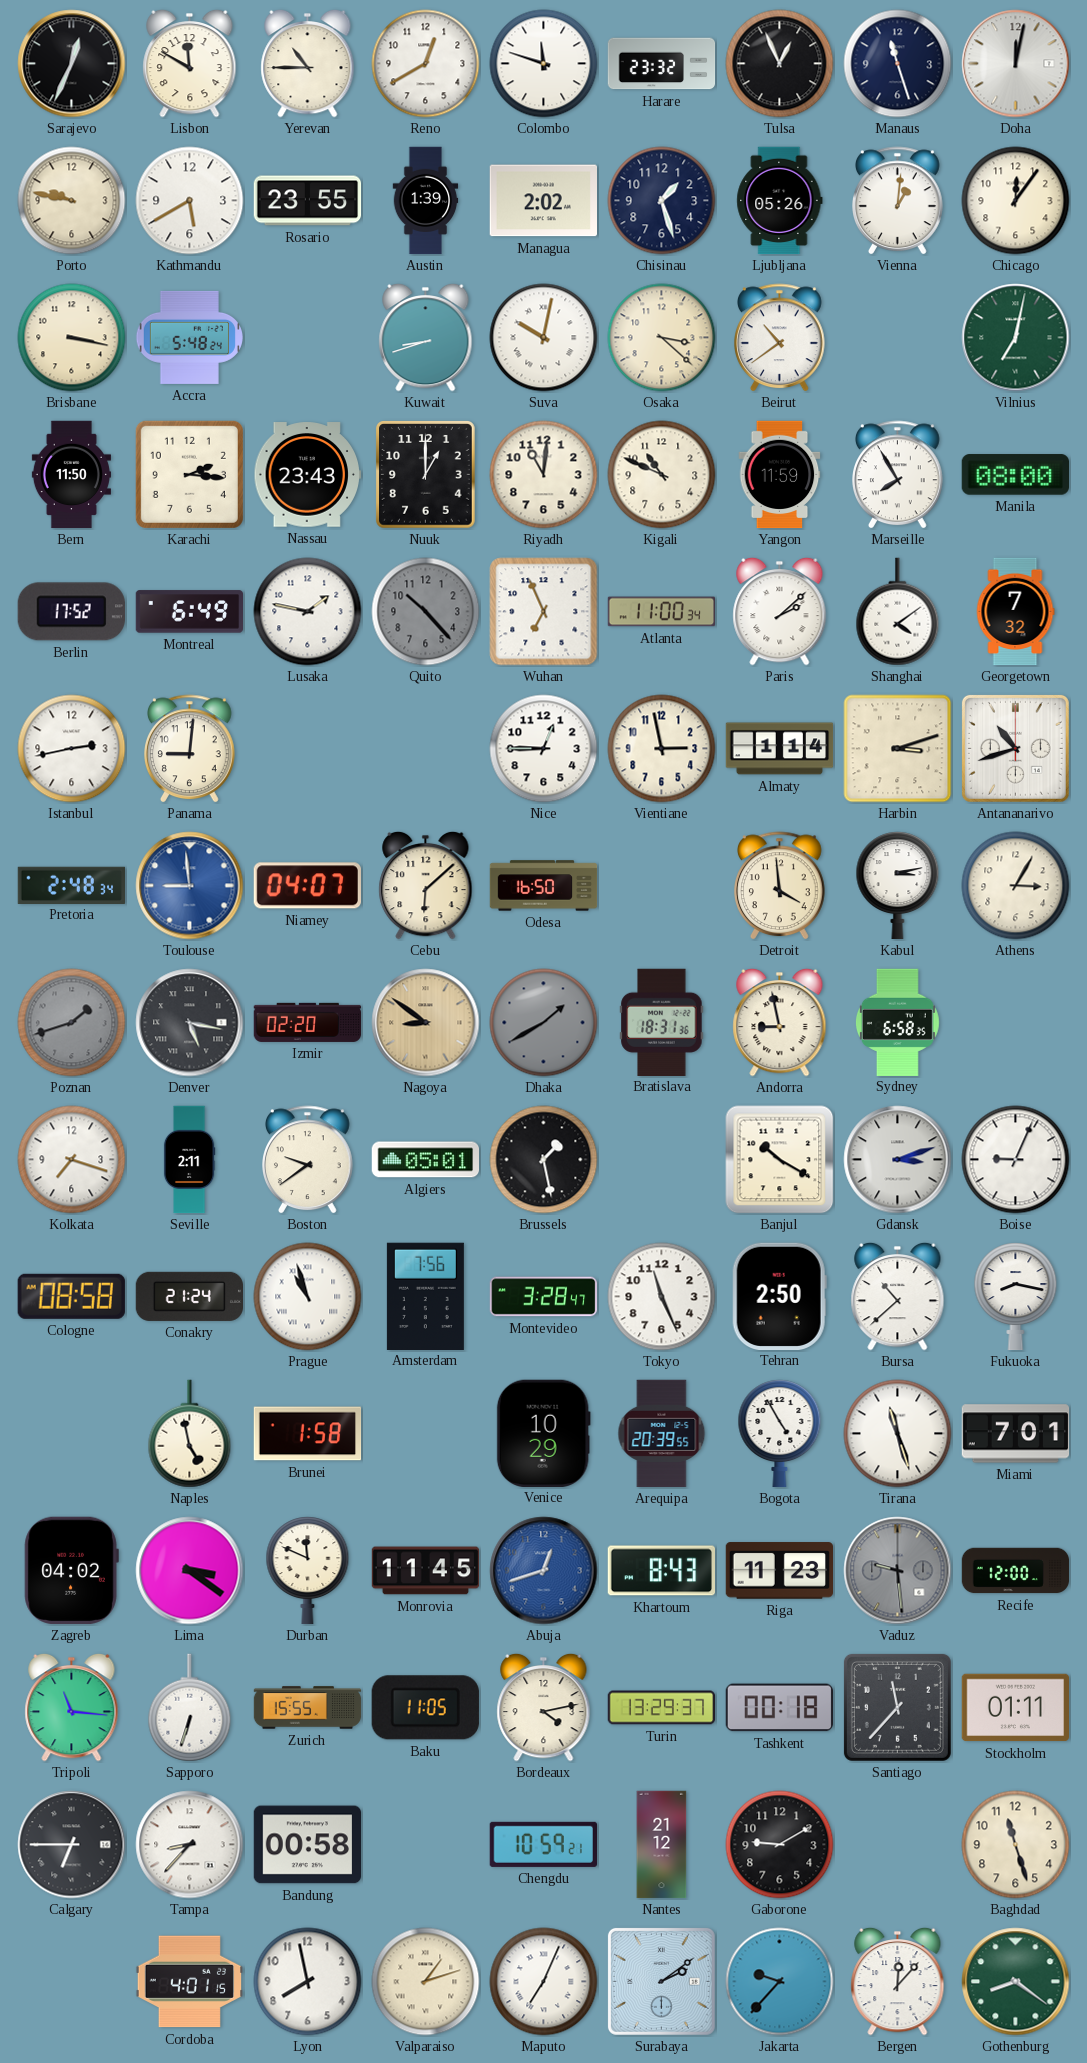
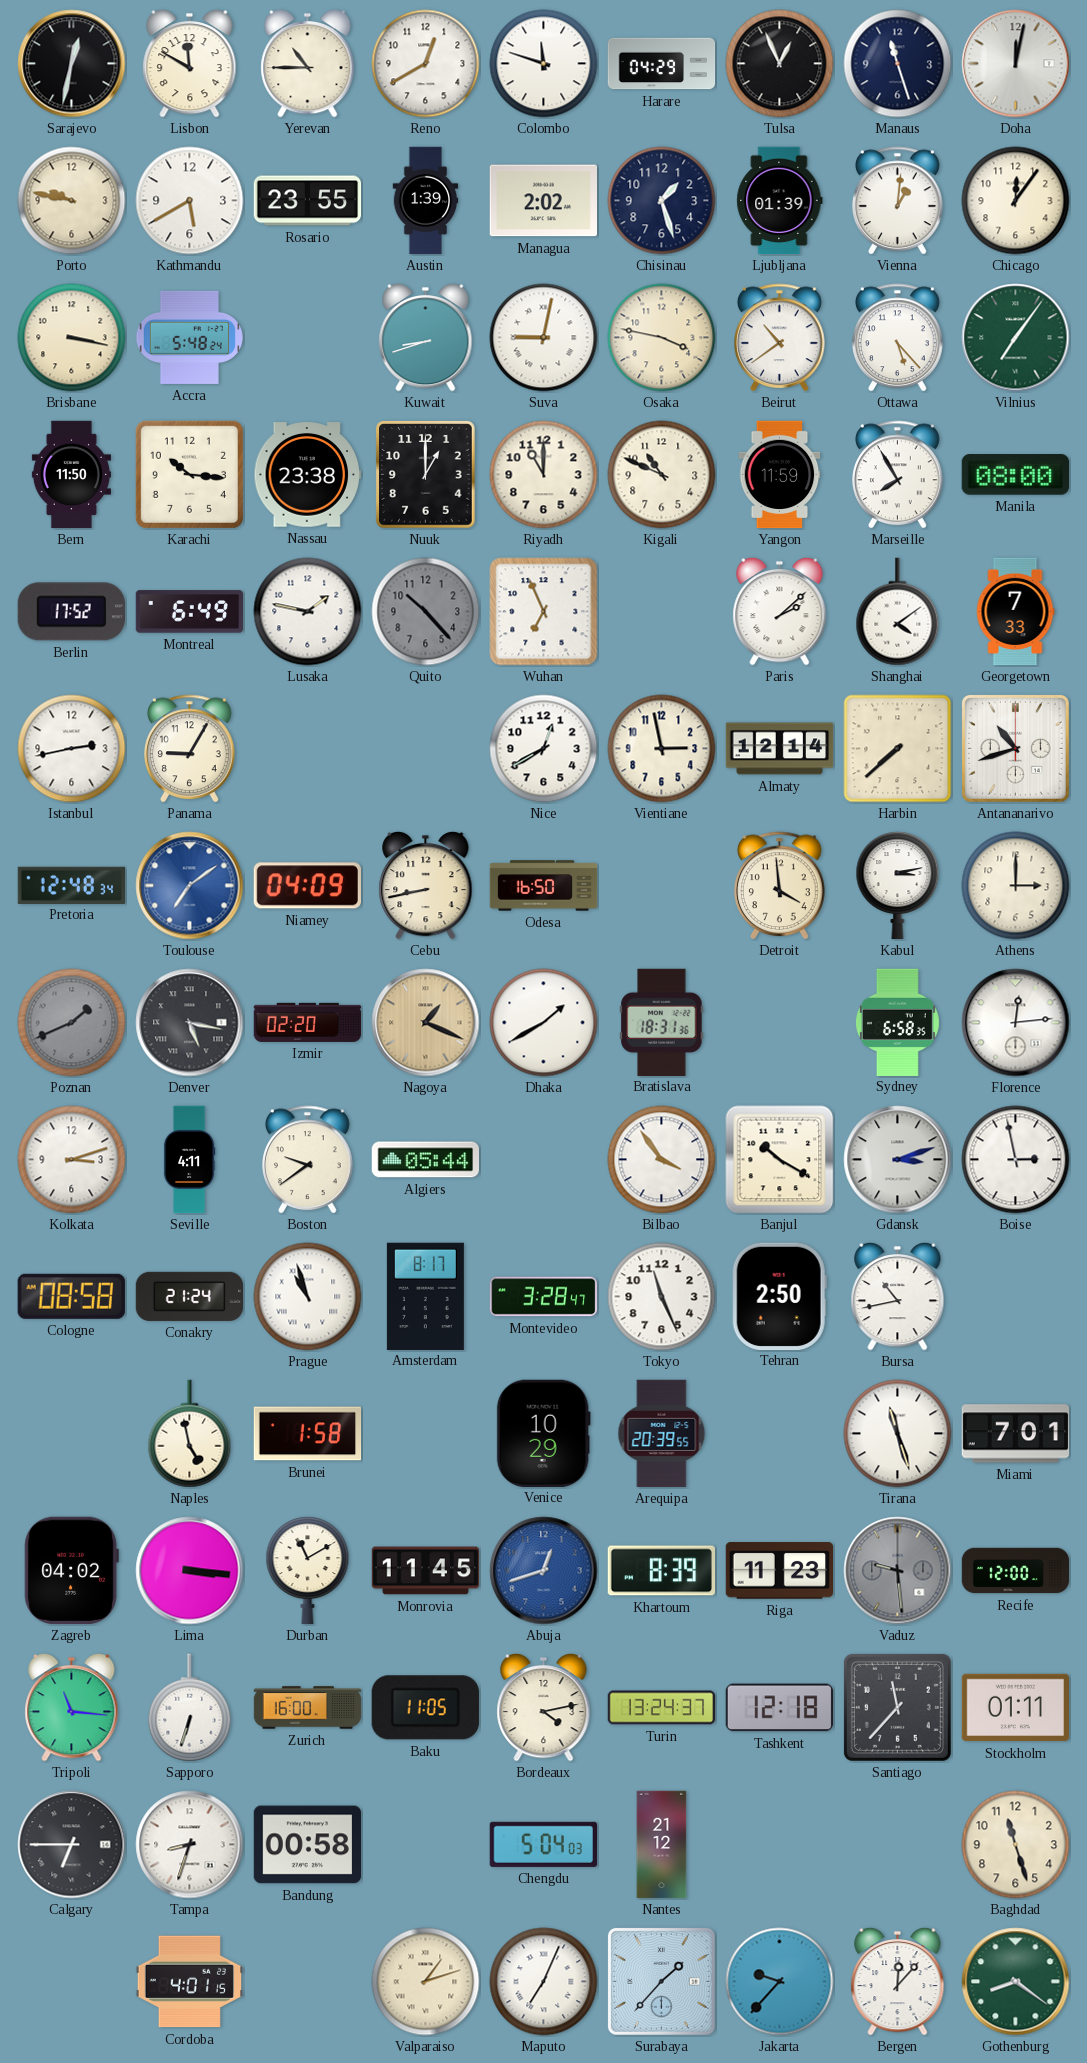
Sarajevo: 12:34 -> 12:32 (72, 64)
Harare: 23:32 -> 04:29 (662, 64)
Ljubljana: 05:26 -> 01:39 (780, 201)
Suva: 10:02 -> 9:02 (544, 338)
Osaka: 3:22 -> 3:47 (662, 338)
Ottawa: none -> 5:23 (898, 338)
Vilnius: 7:02 -> 7:06 (1016, 338)
Karachi: 2:16 -> 10:16 (189, 474)
Nassau: 23:43 -> 23:38 (308, 475)
Riyadh: 11:01 -> 11:00 (544, 475)
Atlanta: 11:00 -> none (662, 612)
Georgetown: 7:32 -> 7:33 (1015, 612)
Panama: 9:01 -> 9:05 (190, 749)
Nice: 12:45 -> 12:40 (544, 749)
Almaty: 1:14 -> 12:14 (780, 749)
Harbin: 3:12 -> 7:38 (898, 749)
Pretoria: 2:48 -> 12:48 (72, 885)
Toulouse: 8:59 -> 7:09 (190, 886)
Niamey: 04:07 -> 04:09 (307, 886)
Cebu: 6:08 -> 8:43 (426, 885)
Athens: 3:05 -> 3:00 (1016, 886)
Poznan: 1:42 -> 1:41 (72, 1023)
Nagoya: 8:51 -> 1:19 (426, 1023)
Dhaka dial: grey -> white (544, 1023)
Andorra: 8:58 -> none (780, 1022)
Florence: none -> 12:14 (1016, 1023)
Kolkata: 7:18 -> 3:12 (72, 1160)
Seville: 2:11 -> 4:11 (189, 1160)
Algiers: 05:01 -> 05:44 (425, 1160)
Brussels: 1:28 -> none (544, 1160)
Bilbao: none -> 3:54 (662, 1160)
Boise: 9:04 -> 2:58 (1016, 1160)
Amsterdam: 7:56 -> 8:17 (425, 1296)
Bursa: 10:38 -> 10:43 (898, 1296)
Fukuoka: 8:17 -> none (1016, 1297)
Bogota: 4:55 -> none (780, 1434)
Lima: 3:21 -> 3:16 (190, 1571)
Durban: 11:49 -> 11:10 (308, 1571)
Khartoum: 8:43 -> 8:39 (662, 1571)
Zurich: 15:55 -> 16:00 (308, 1708)
Turin: 13:29 -> 13:24 (662, 1708)
Tashkent: 00:18 -> 12:18 (779, 1708)
Tampa: 8:37 -> 8:33 (190, 1845)
Chengdu: 10:59 -> 5:04 (543, 1844)
Gaborone: 9:10 -> none (780, 1845)
Lyon: 7:58 -> none (308, 1982)
Surabaya: 2:09 -> 1:37 (661, 1981)
